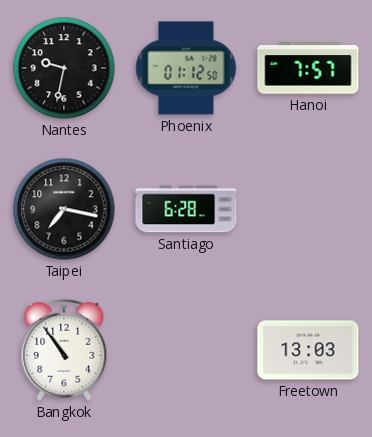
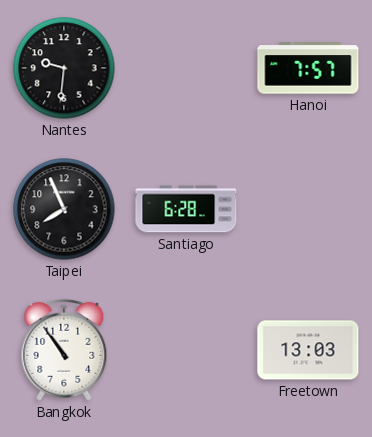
Nantes: 9:32 -> 9:31 (64, 68)
Phoenix: 01:12 -> none (186, 68)
Taipei: 7:17 -> 7:56 (64, 209)
